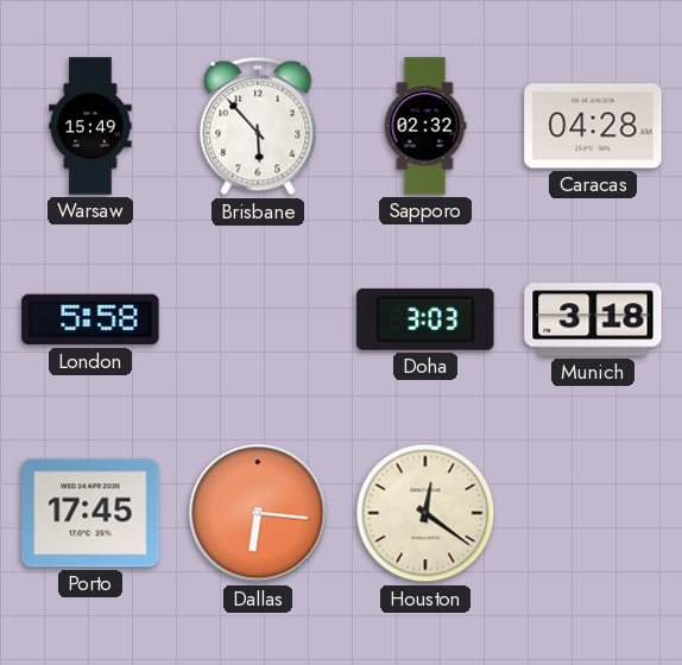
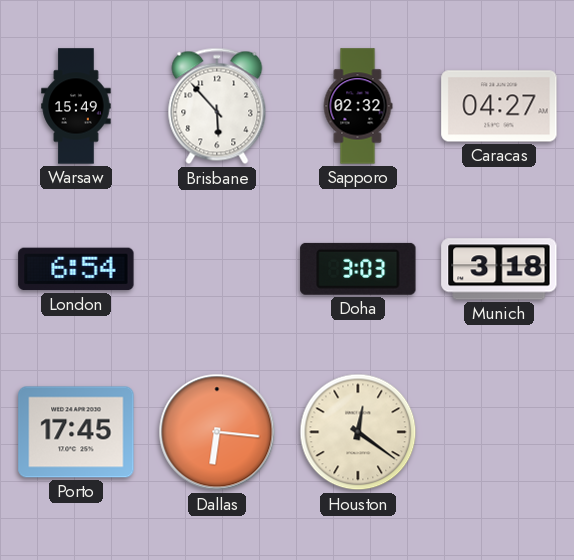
Caracas: 04:28 -> 04:27 (499, 106)
London: 5:58 -> 6:54 (76, 269)
